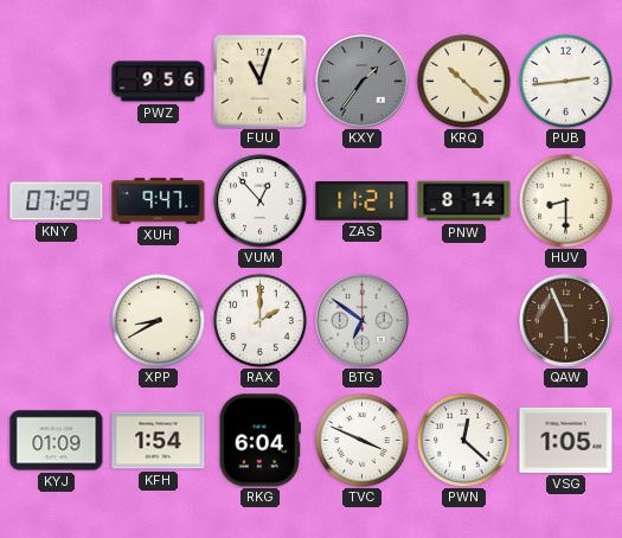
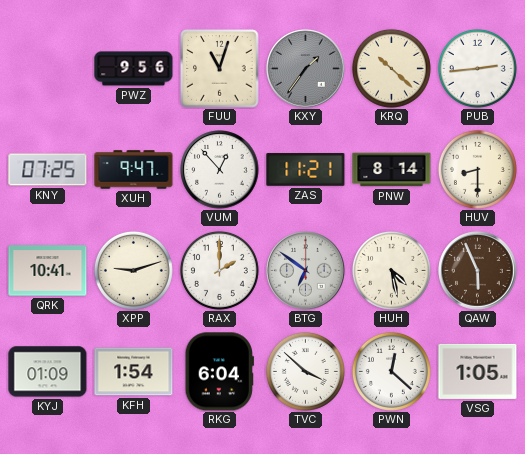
KNY: 07:29 -> 07:25 (48, 170)
QRK: none -> 10:41 (48, 271)
XPP: 8:40 -> 9:12 (133, 270)
HUH: none -> 4:28 (391, 270)
TVC: 3:49 -> 3:52 (305, 371)
